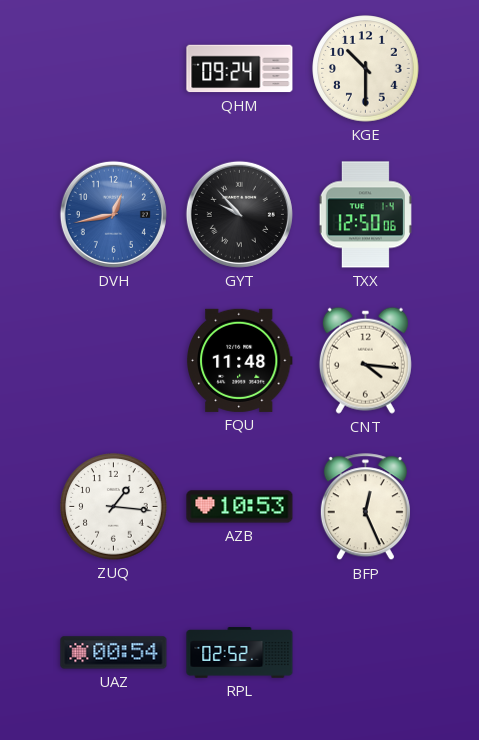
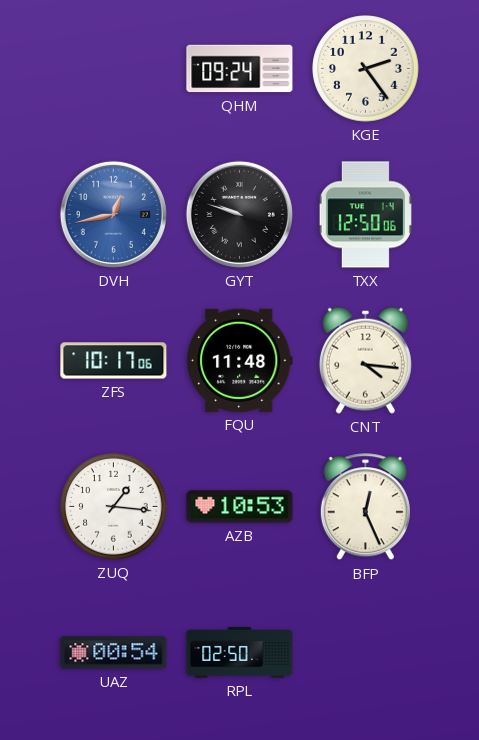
KGE: 10:30 -> 2:24 (366, 69)
GYT: 9:53 -> 9:48 (239, 214)
ZFS: none -> 10:17 (114, 361)
RPL: 02:52 -> 02:50 (240, 653)
